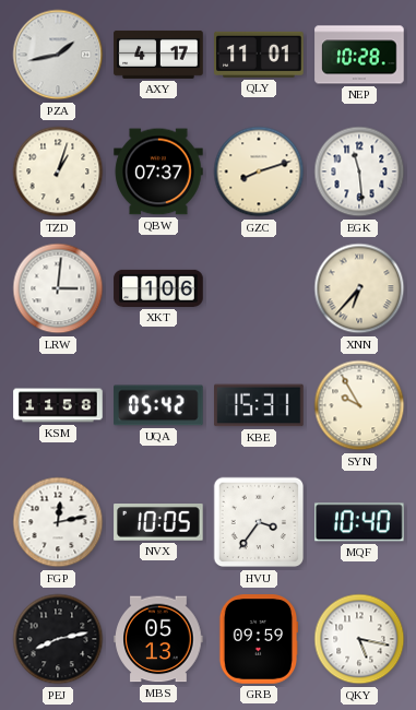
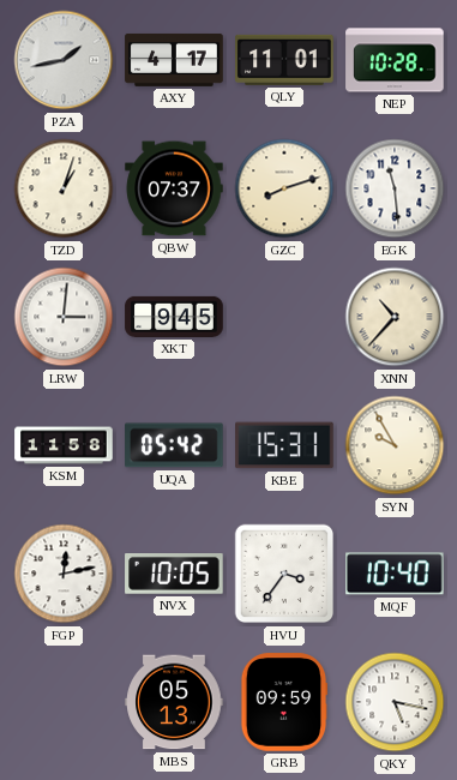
XKT: 1:06 -> 9:45 (174, 317)
XNN: 6:37 -> 10:37 (395, 317)
PEJ: 8:13 -> none (58, 639)
